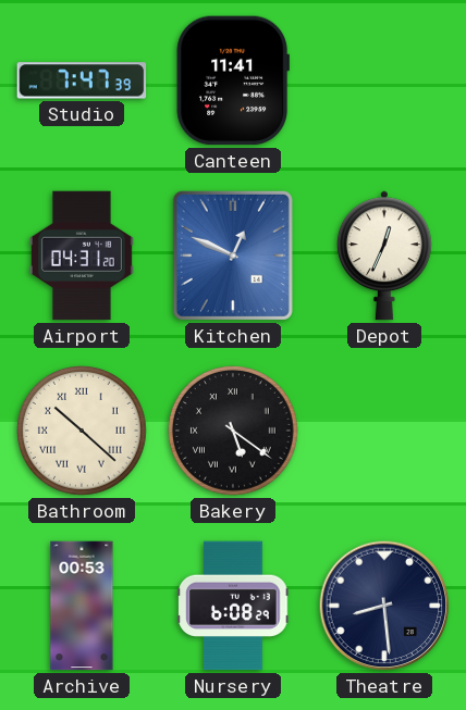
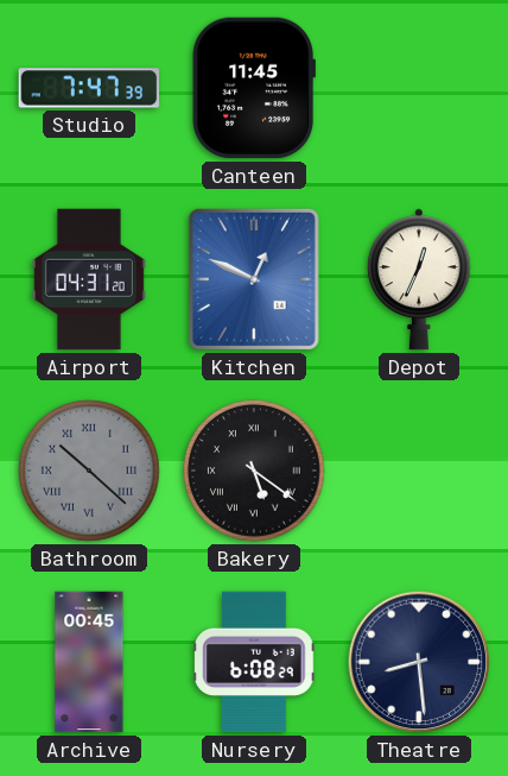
Canteen: 11:41 -> 11:45 (254, 88)
Bathroom dial: cream -> grey (90, 472)
Archive: 00:53 -> 00:45 (89, 662)
